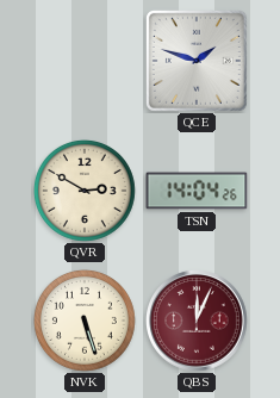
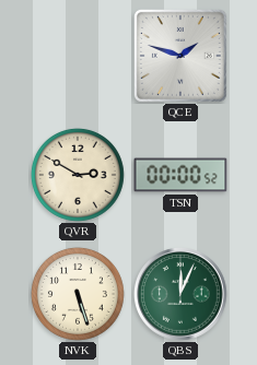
TSN: 14:04 -> 00:00 (180, 175)
QBS dial: burgundy -> green (182, 295)
